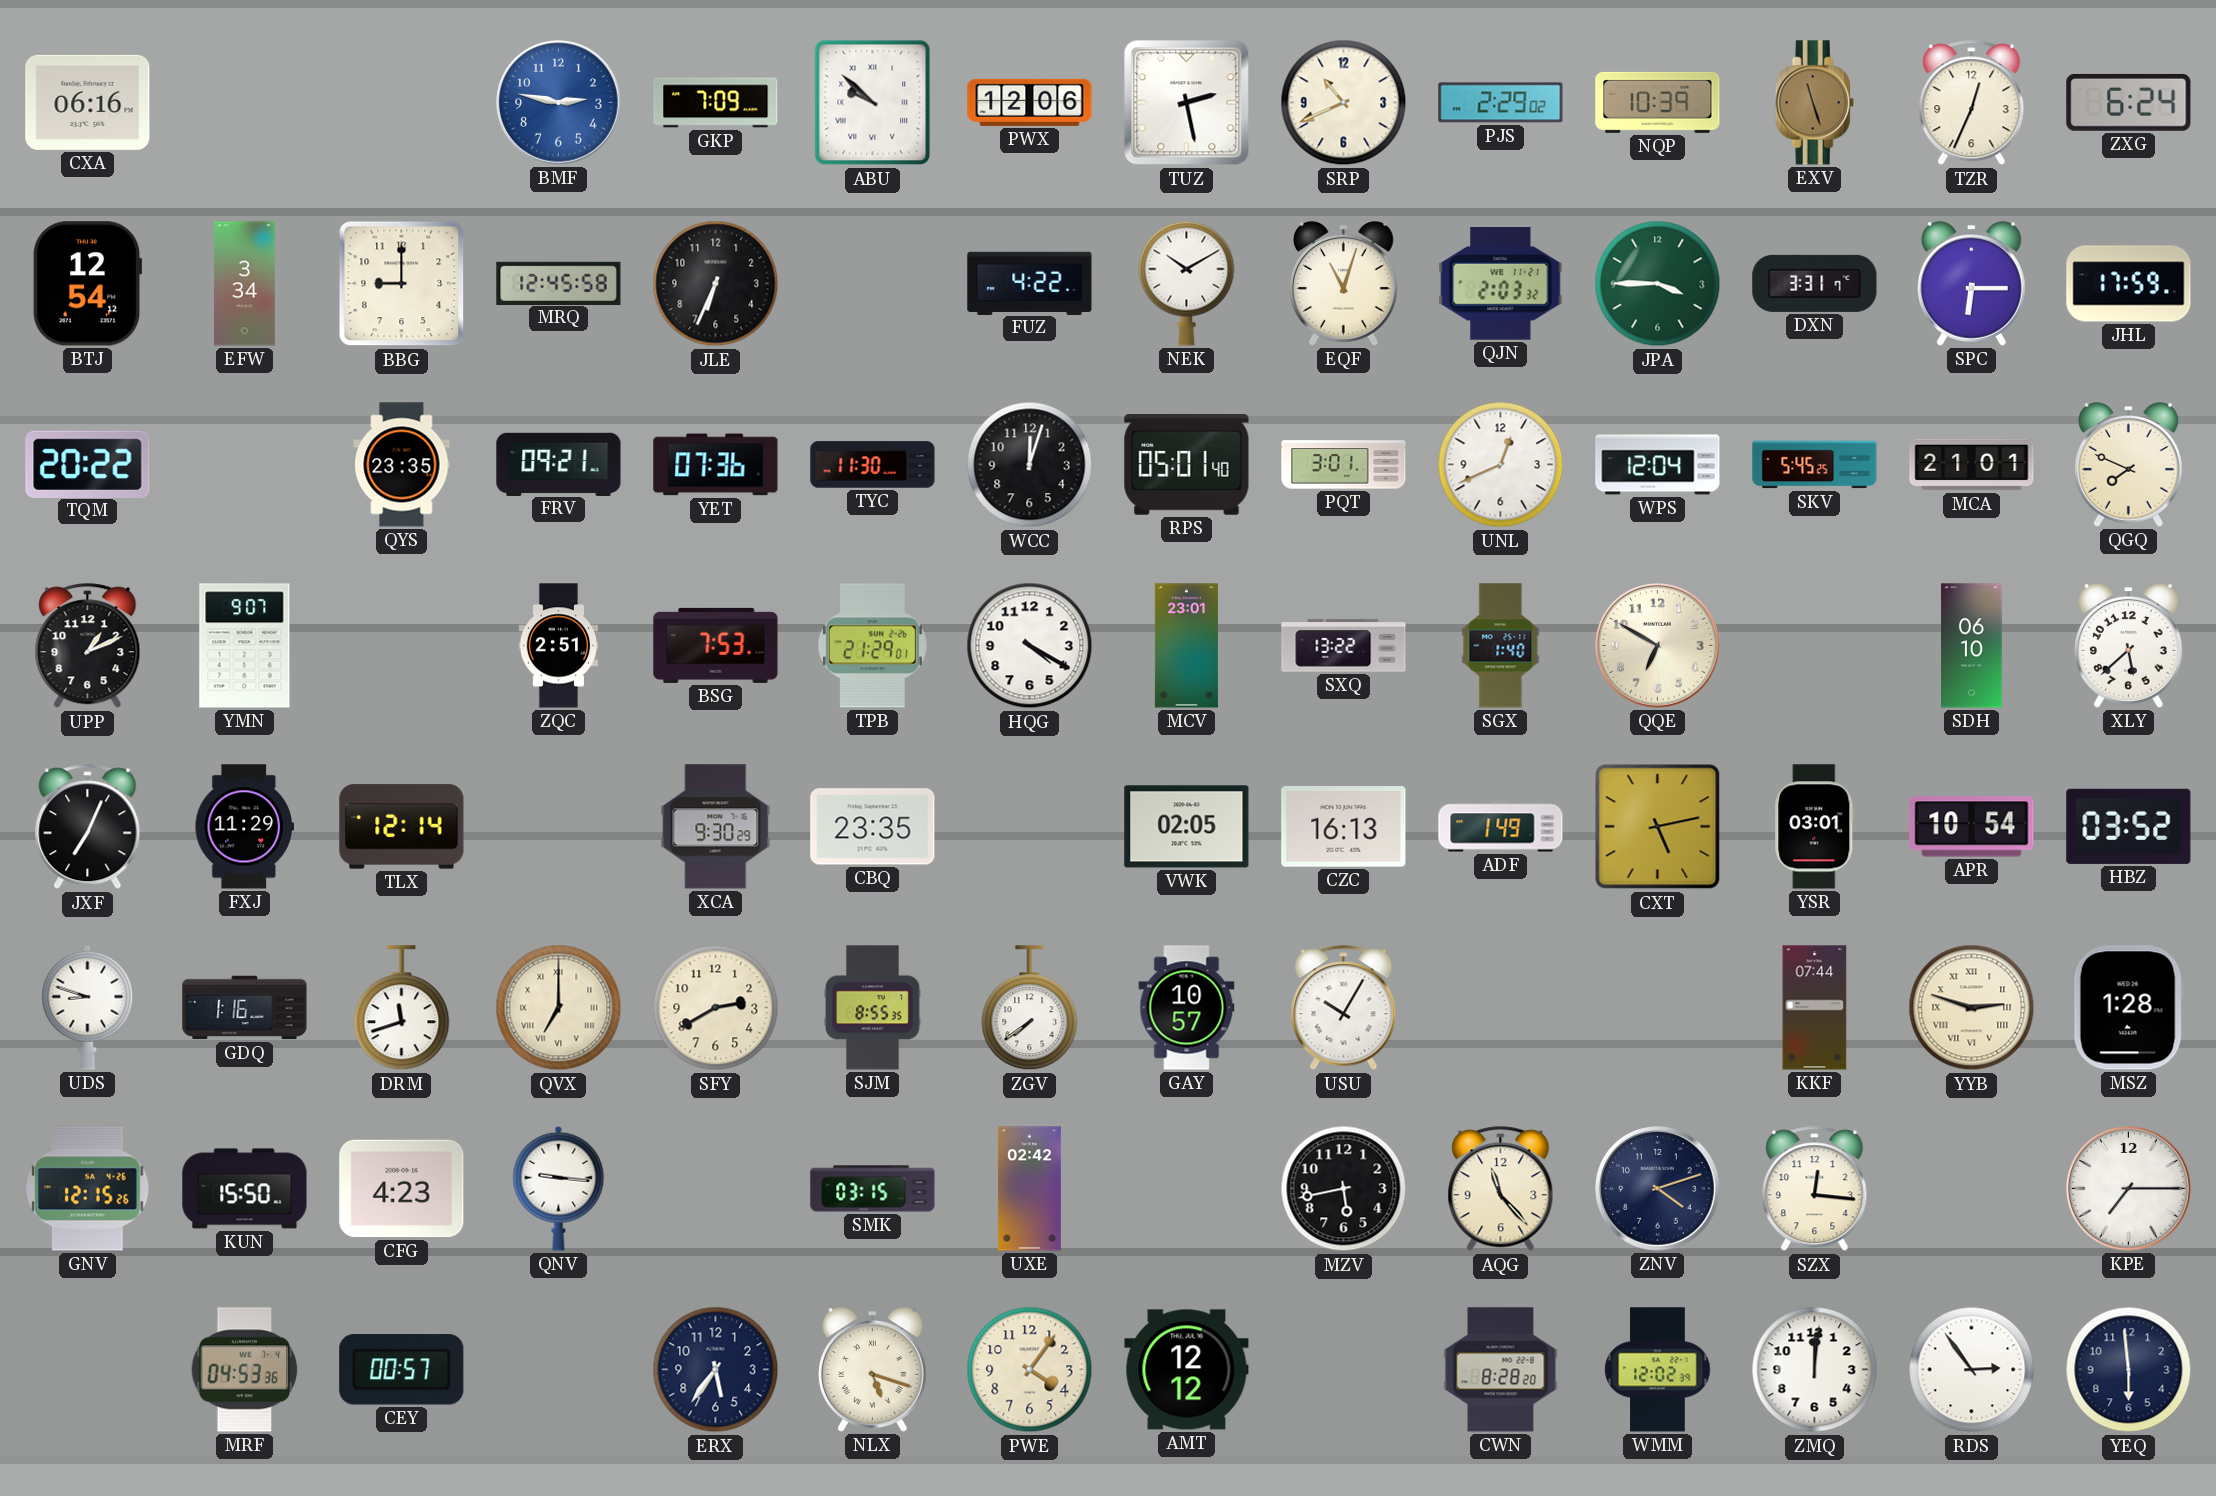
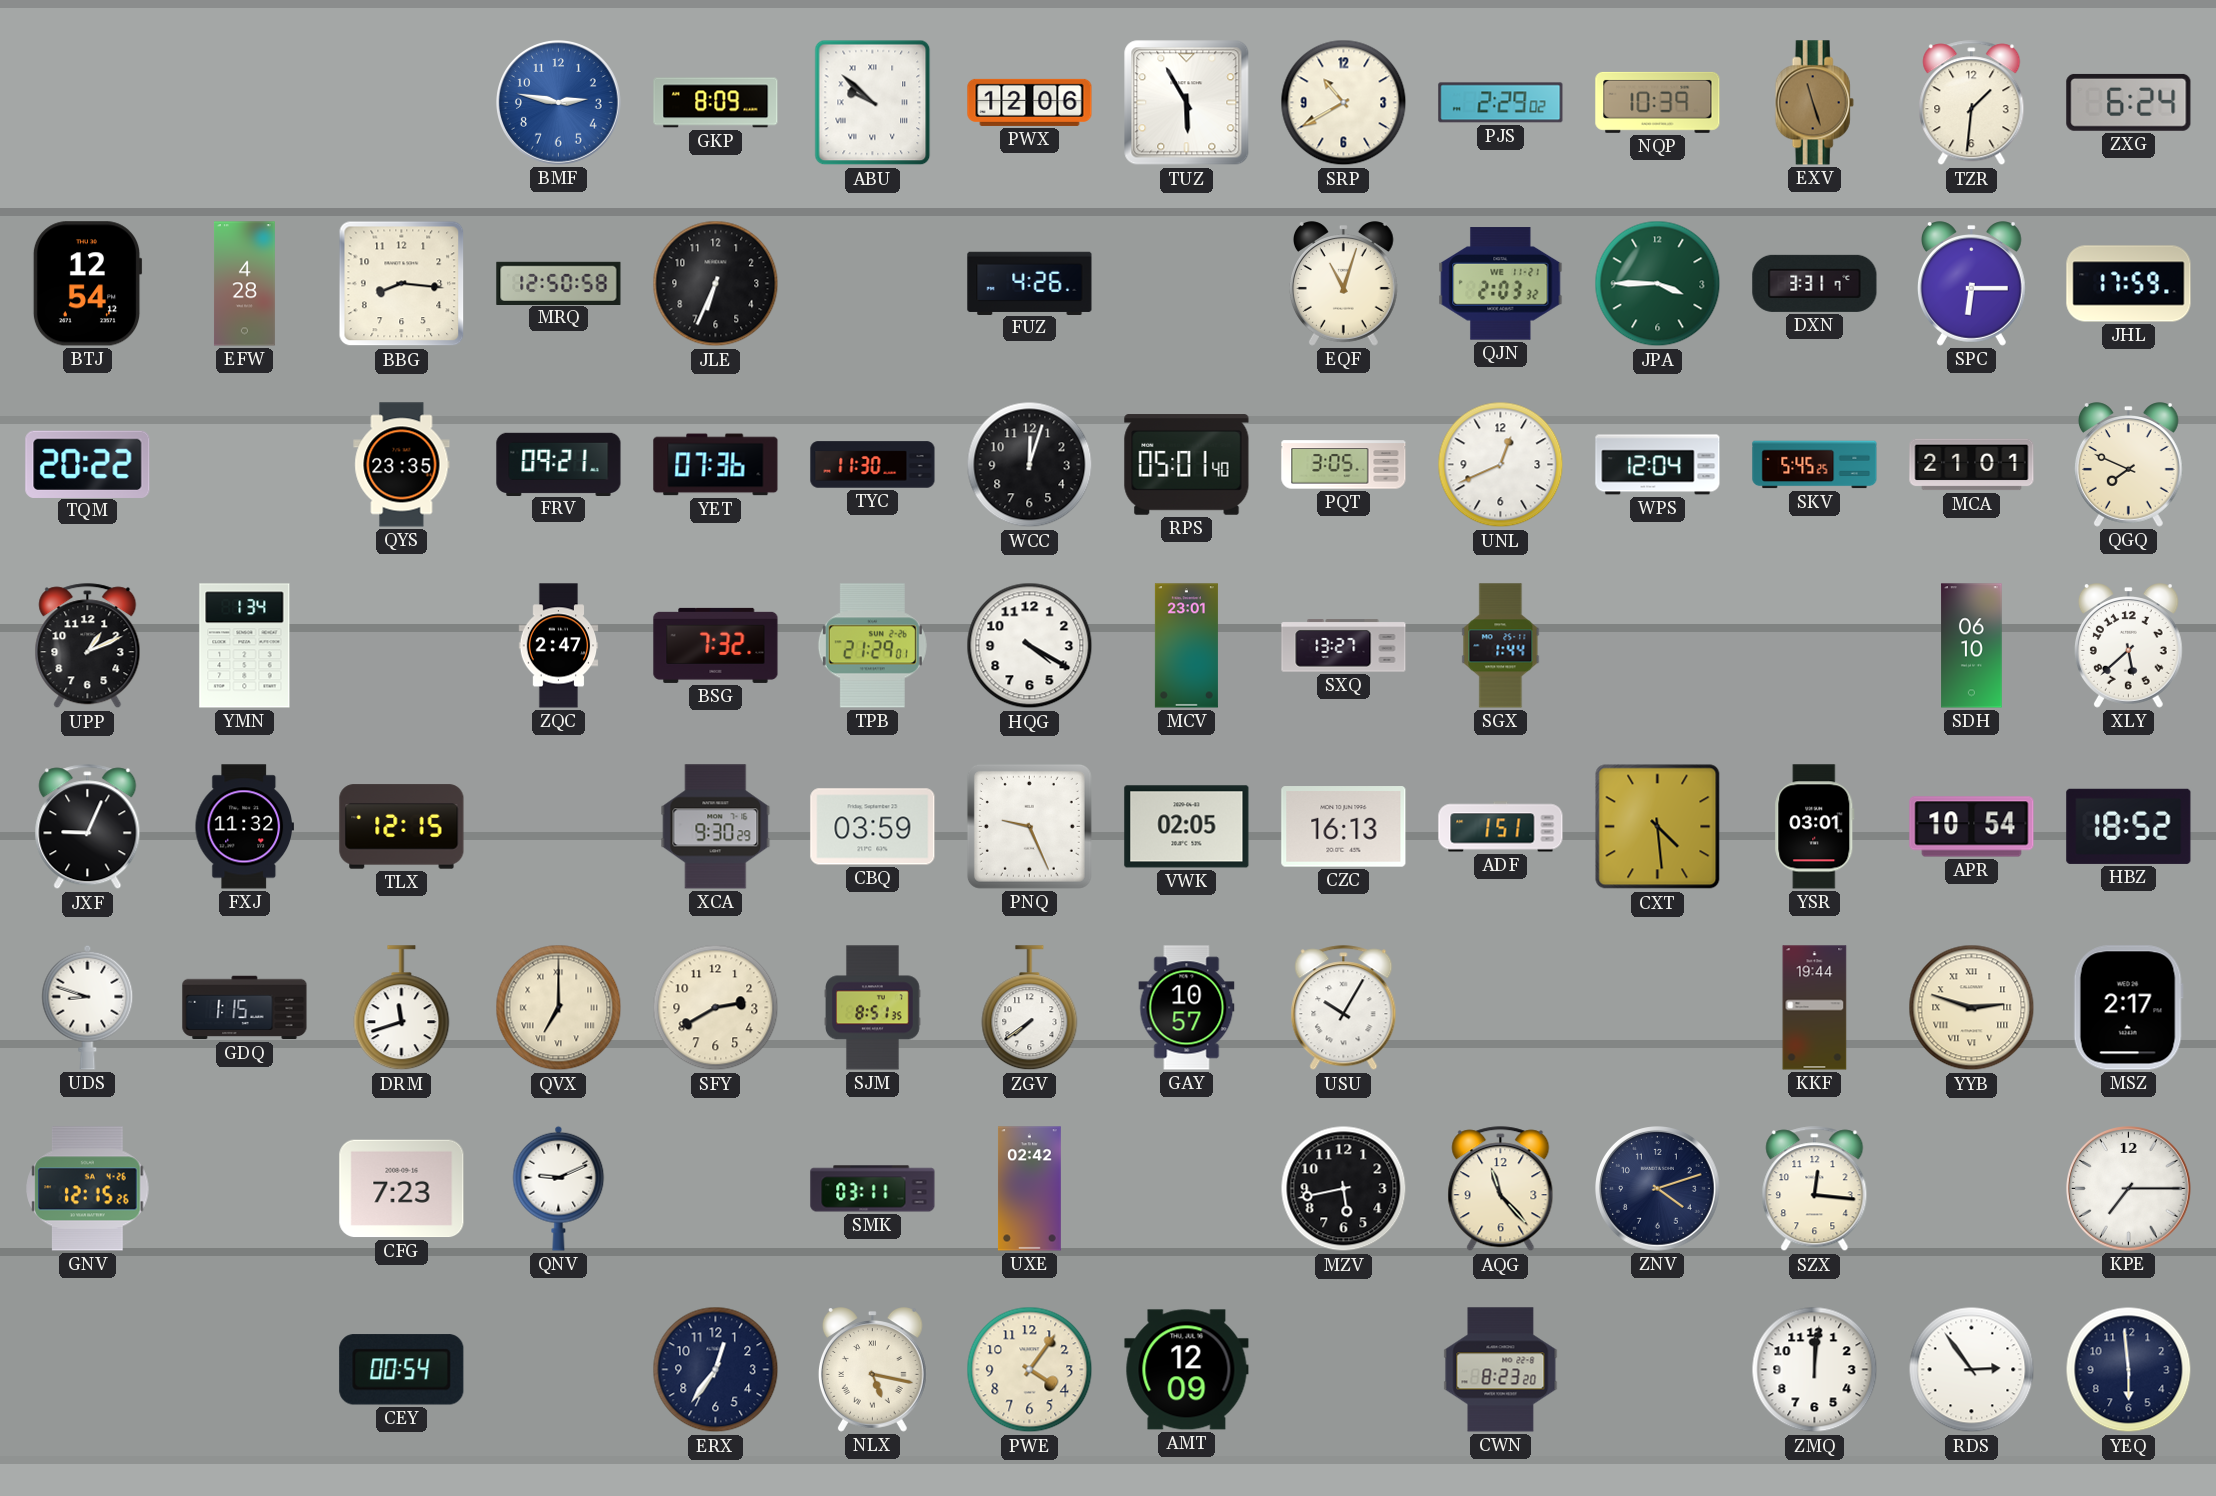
CXA: 06:16 -> none (88, 102)
GKP: 7:09 -> 8:09 (716, 103)
TUZ: 2:28 -> 5:55 (1187, 103)
SRP: 10:41 -> 10:40 (1344, 103)
TZR: 12:34 -> 1:31 (1972, 103)
EFW: 3:34 -> 4:28 (244, 284)
BBG: 9:00 -> 8:16 (402, 284)
MRQ: 12:45 -> 12:50 (559, 283)
FUZ: 4:22 -> 4:26 (1030, 283)
NEK: 10:10 -> none (1187, 283)
PQT: 3:01 -> 3:05 (1344, 465)
YMN: 9:07 -> 1:34 (245, 646)
ZQC: 2:51 -> 2:47 (559, 646)
BSG: 7:53 -> 7:32 (716, 645)
SXQ: 13:22 -> 13:27 (1344, 646)
SGX: 1:40 -> 1:44 (1501, 646)
QQE: 6:50 -> none (1658, 646)
JXF: 7:04 -> 9:04 (88, 827)
FXJ: 11:29 -> 11:32 (244, 827)
TLX: 12:14 -> 12:15 (402, 827)
CBQ: 23:35 -> 03:59 (873, 827)
PNQ: none -> 9:26 (1029, 826)
ADF: 1:49 -> 1:51 (1501, 827)
CXT: 5:13 -> 4:29 (1658, 827)
HBZ: 03:52 -> 18:52 (2129, 826)
GDQ: 1:16 -> 1:15 (245, 1008)
SJM: 8:55 -> 8:51 (873, 1008)
KKF: 07:44 -> 19:44 (1815, 1008)
MSZ: 1:28 -> 2:17 (2128, 1008)
KUN: 15:50 -> none (245, 1189)
CFG: 4:23 -> 7:23 (402, 1189)
QNV: 9:16 -> 9:11 (559, 1188)
SMK: 03:15 -> 03:11 (873, 1189)
MRF: 04:53 -> none (245, 1370)
CEY: 00:57 -> 00:54 (402, 1370)
ERX: 5:36 -> 12:36 (716, 1370)
NLX: 5:18 -> 5:17 (872, 1370)
AMT: 12:12 -> 12:09 (1187, 1370)
CWN: 8:28 -> 8:23 (1501, 1370)
WMM: 12:02 -> none (1658, 1370)
